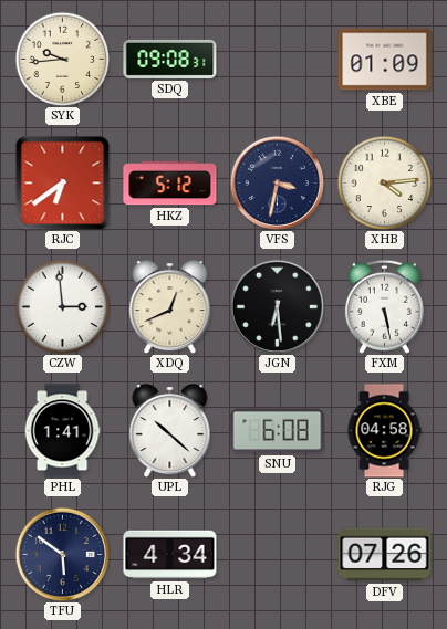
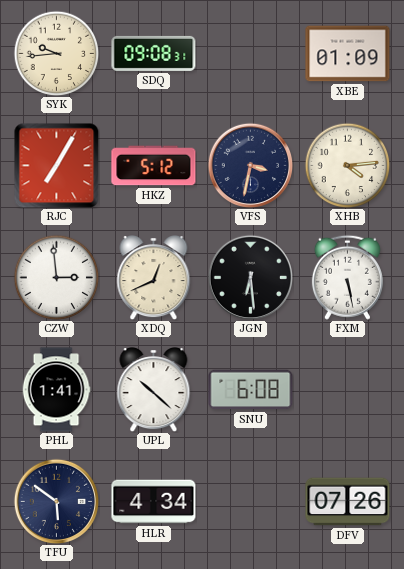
RJC: 6:39 -> 7:05 (56, 165)
RJG: 04:58 -> none (384, 431)
